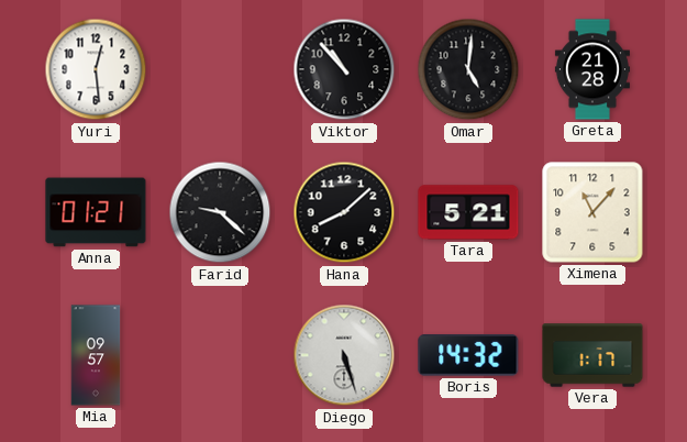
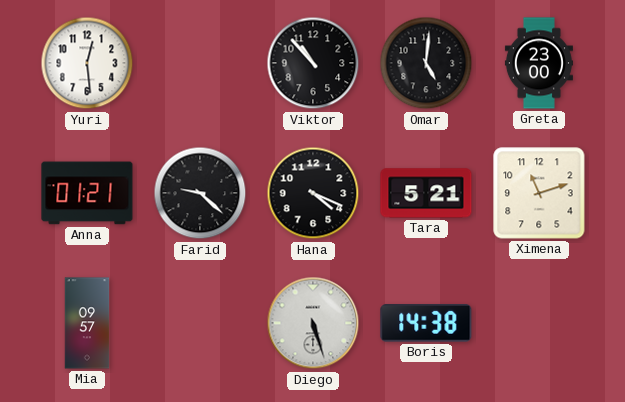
Greta: 21:28 -> 23:00 (539, 63)
Hana: 8:08 -> 4:19 (313, 193)
Ximena: 11:07 -> 11:12 (539, 193)
Boris: 14:32 -> 14:38 (426, 324)
Vera: 1:17 -> none (592, 355)
